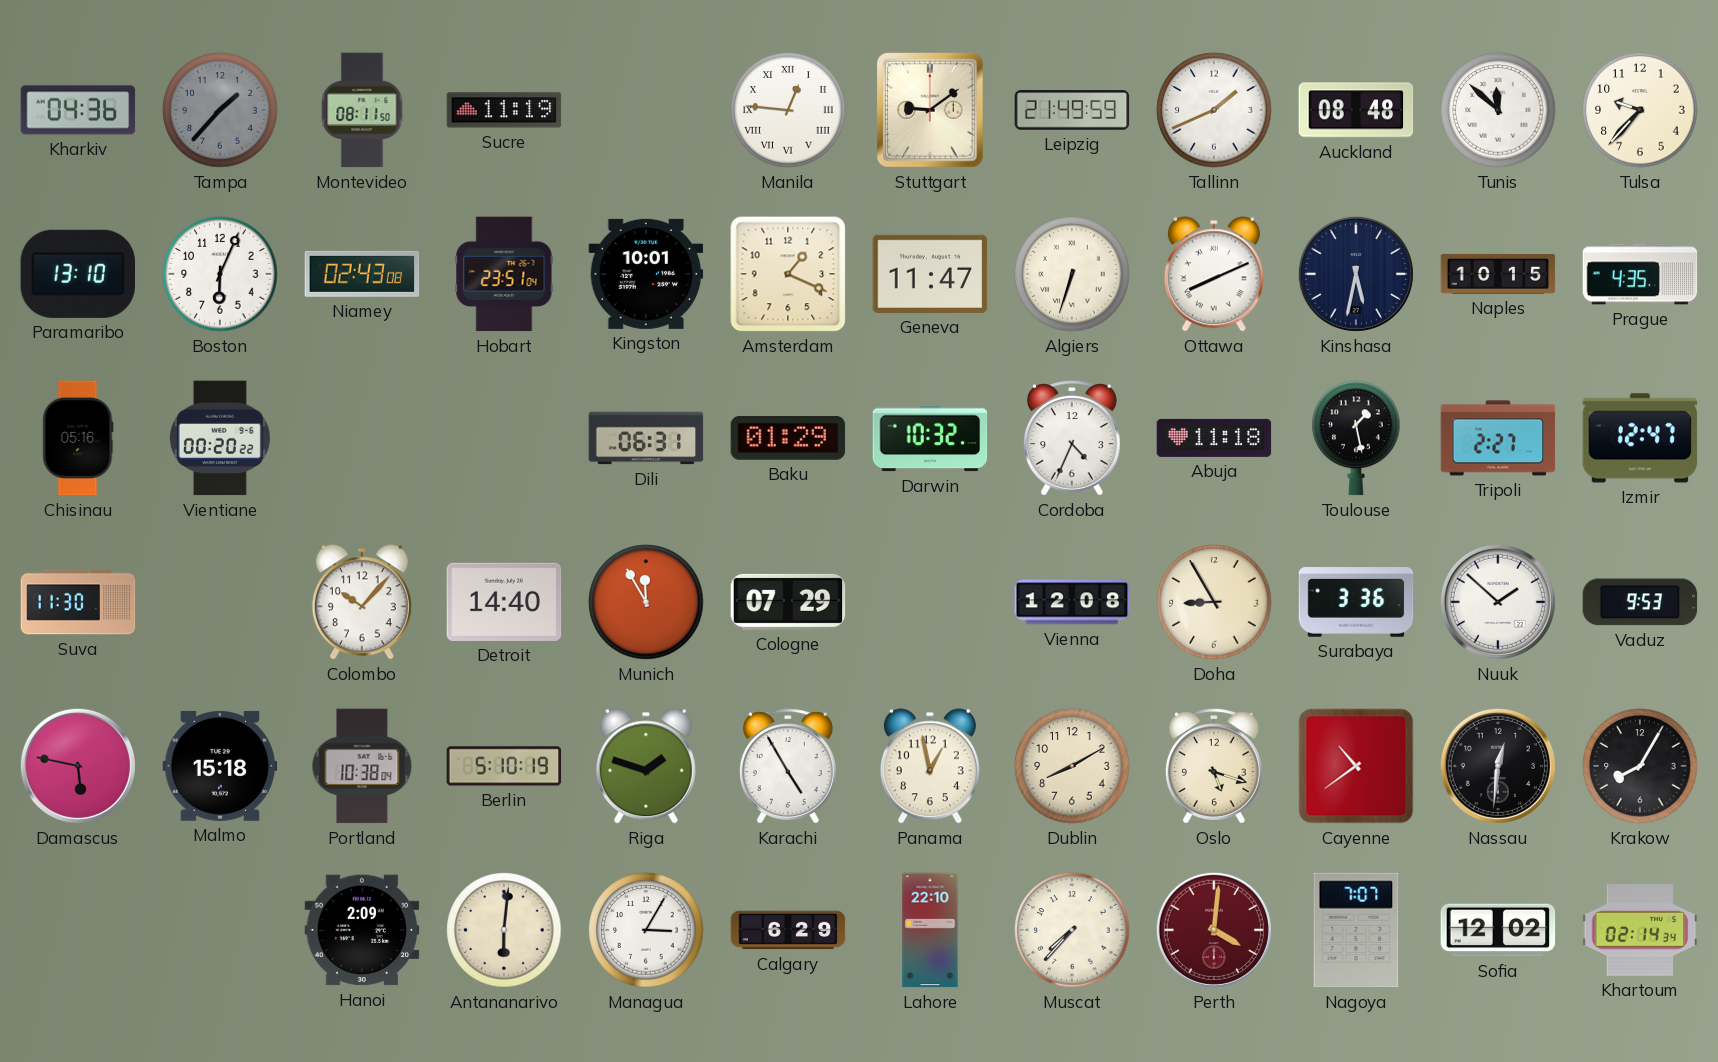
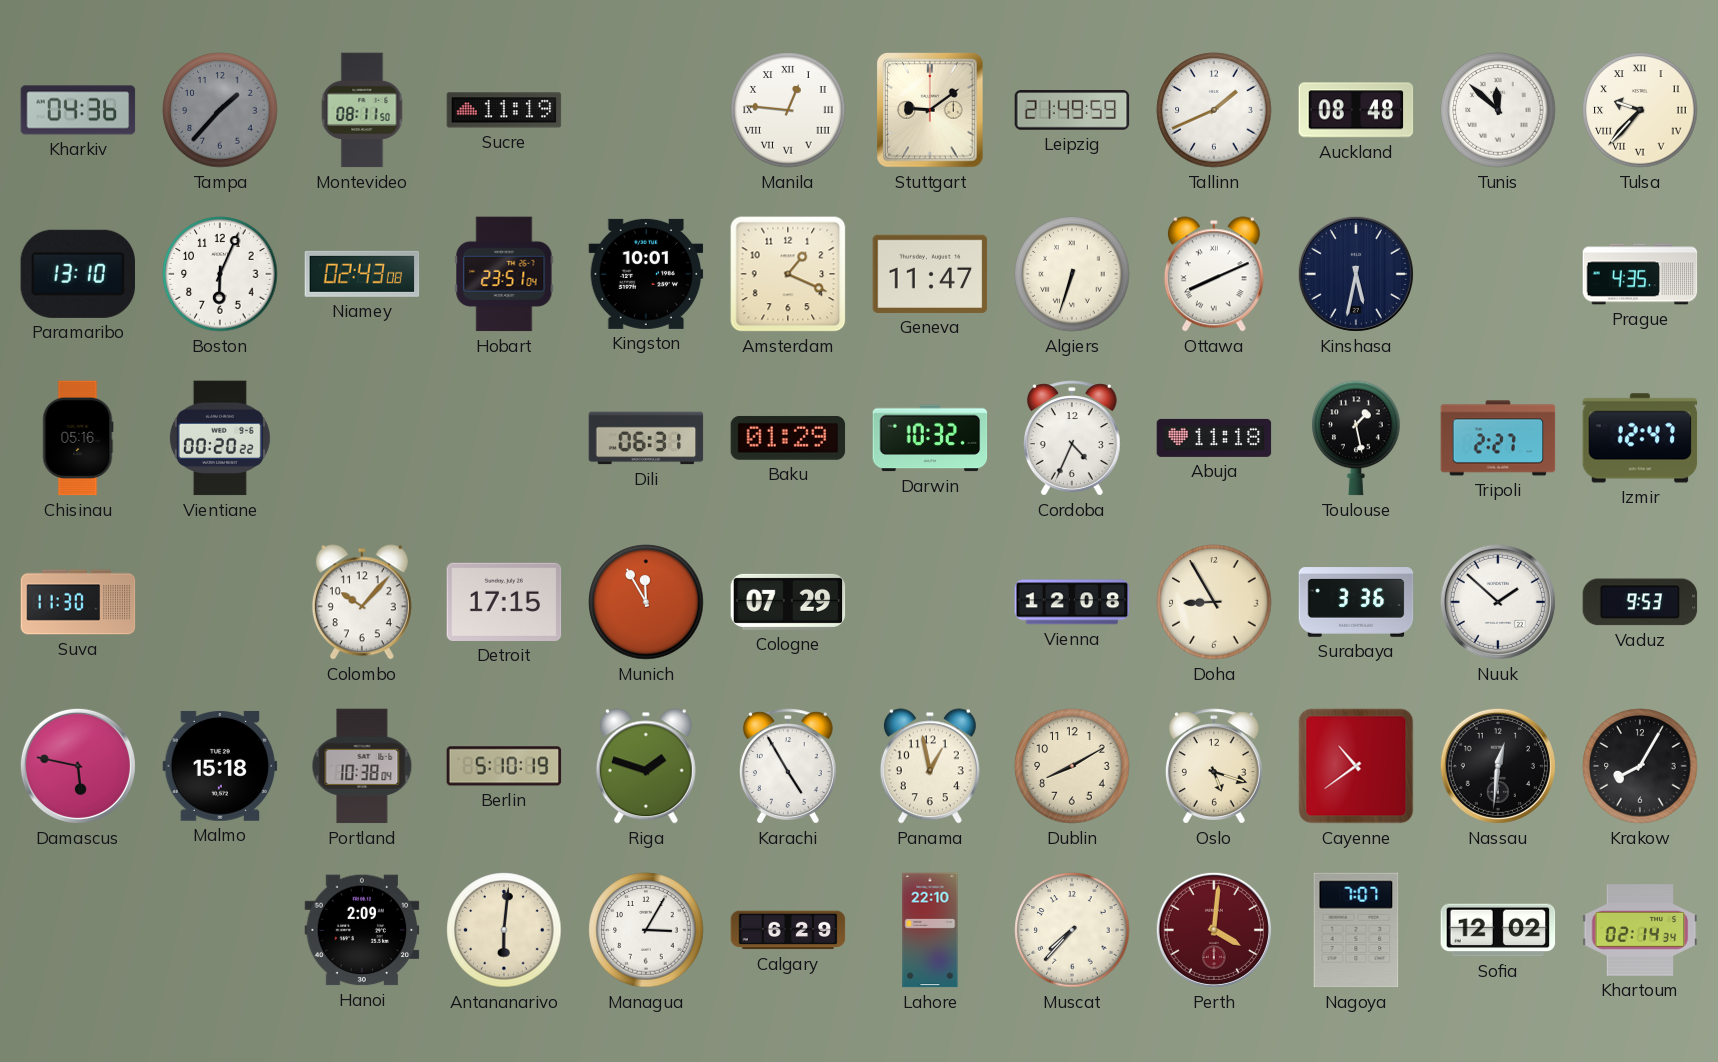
Tulsa numerals: Arabic -> Roman (1640, 110)
Naples: 10:15 -> none (1498, 274)
Detroit: 14:40 -> 17:15 (504, 602)
